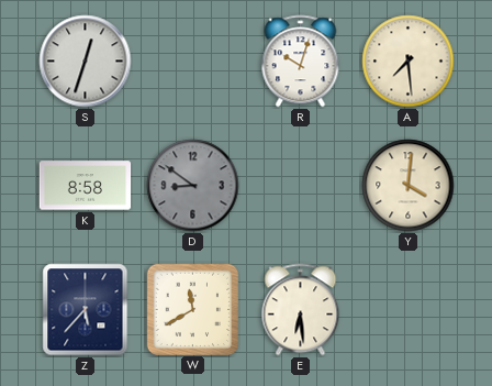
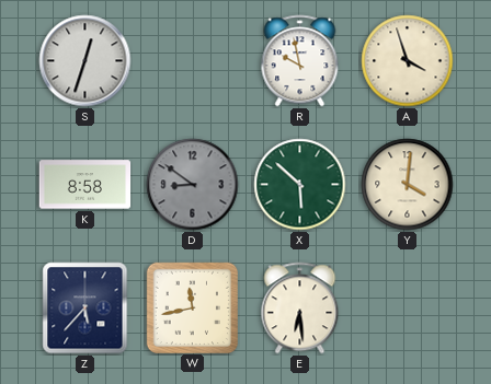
R: 10:03 -> 9:58 (300, 61)
A: 7:29 -> 3:57 (408, 61)
X: none -> 5:52 (300, 185)
W: 11:40 -> 11:43 (192, 307)
